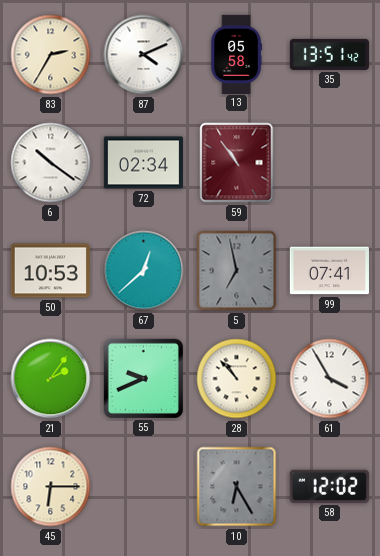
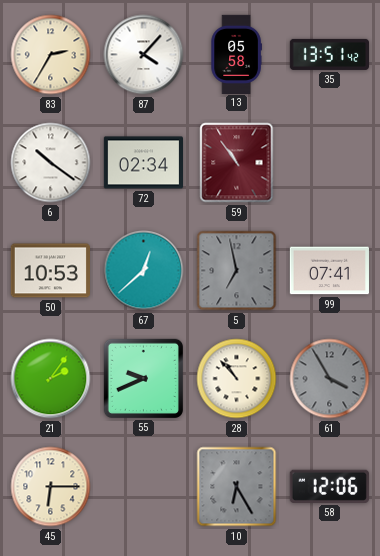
87: 4:11 -> 4:07 (144, 55)
61 dial: white -> grey (330, 379)
58: 12:02 -> 12:06 (329, 486)
